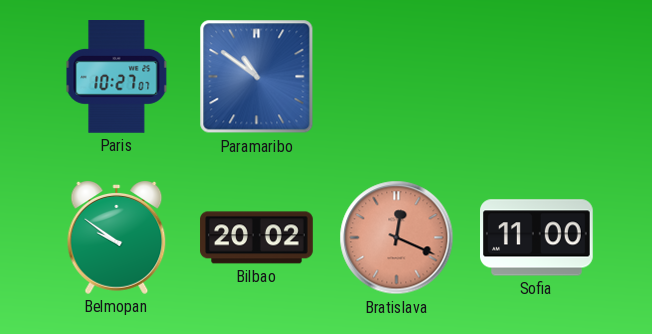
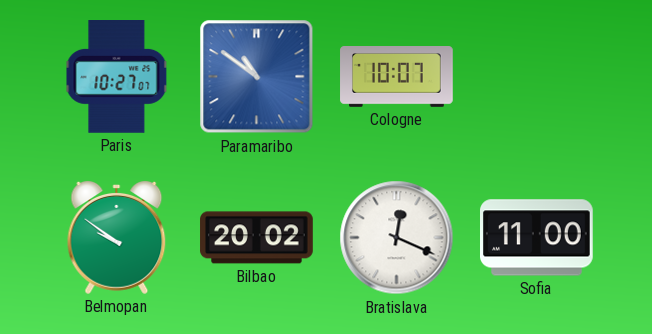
Cologne: none -> 10:07 (397, 77)
Bratislava dial: salmon -> white (397, 238)
